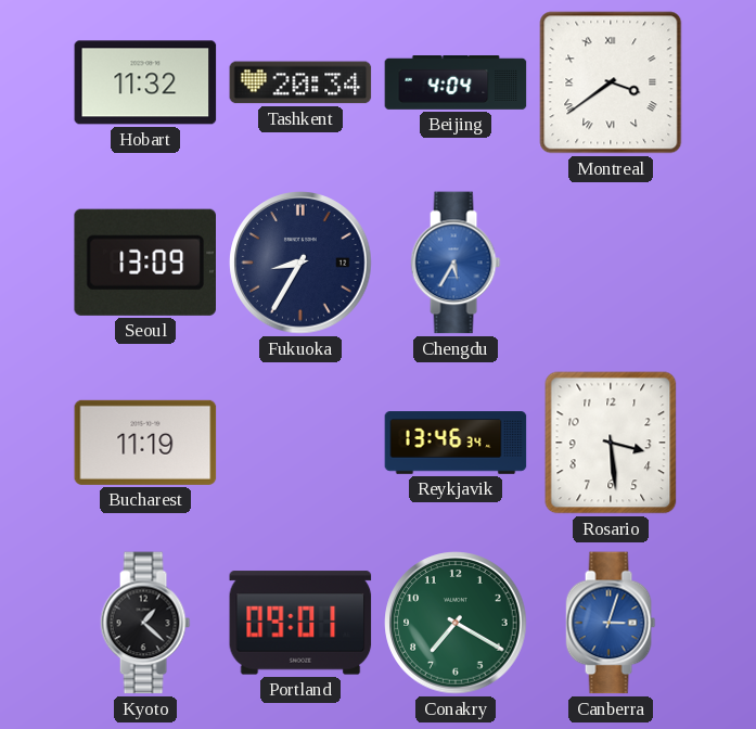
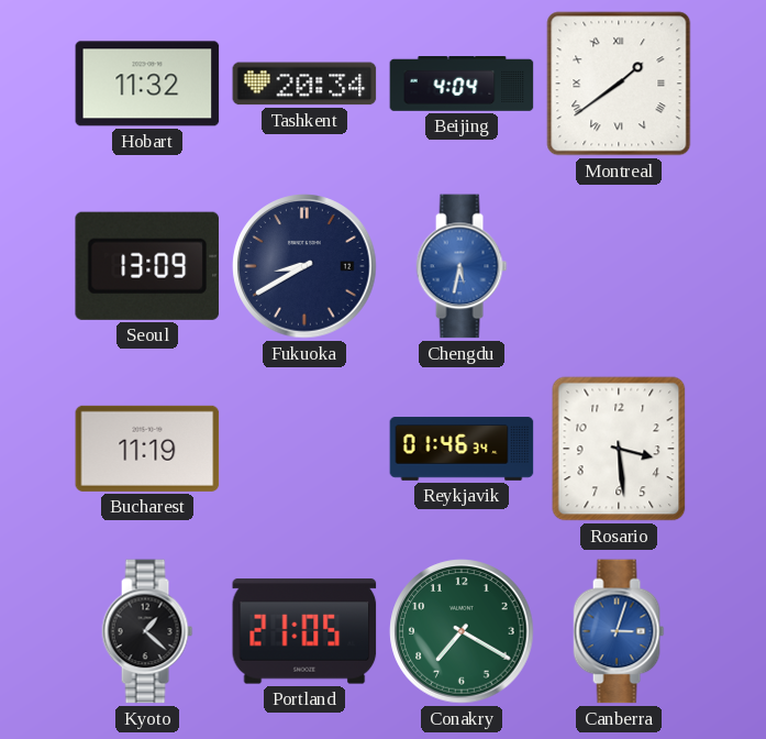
Montreal: 3:39 -> 1:39 (619, 84)
Fukuoka: 8:35 -> 8:40 (304, 266)
Chengdu: 5:35 -> 5:32 (462, 266)
Reykjavik: 13:46 -> 01:46 (462, 449)
Portland: 09:01 -> 21:05 (304, 631)
